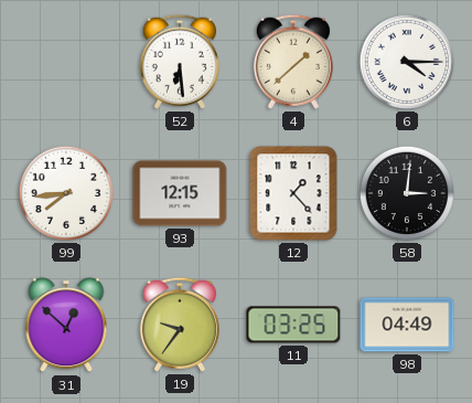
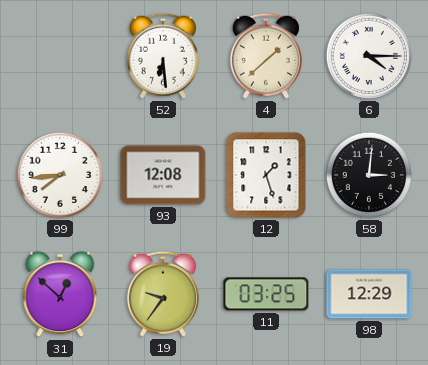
93: 12:15 -> 12:08 (163, 175)
12: 1:23 -> 1:27 (266, 175)
98: 04:49 -> 12:29 (369, 294)
